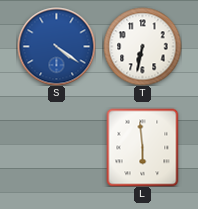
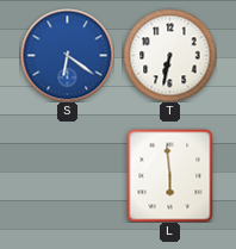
S: 4:21 -> 6:21 (67, 55)
